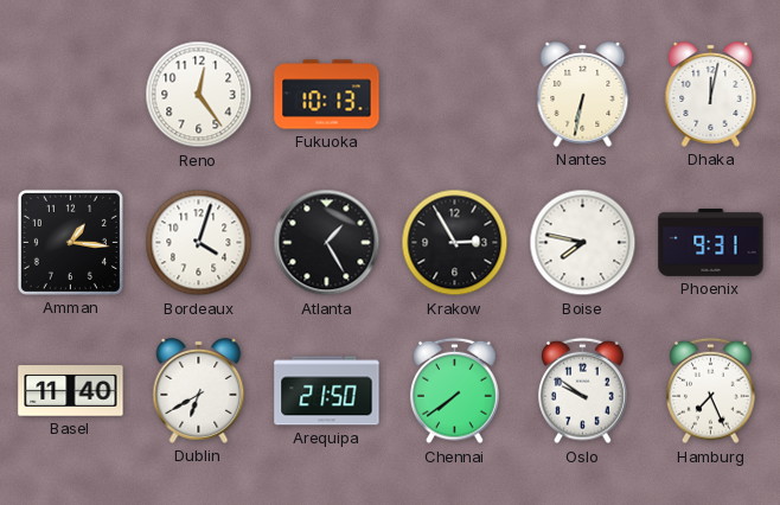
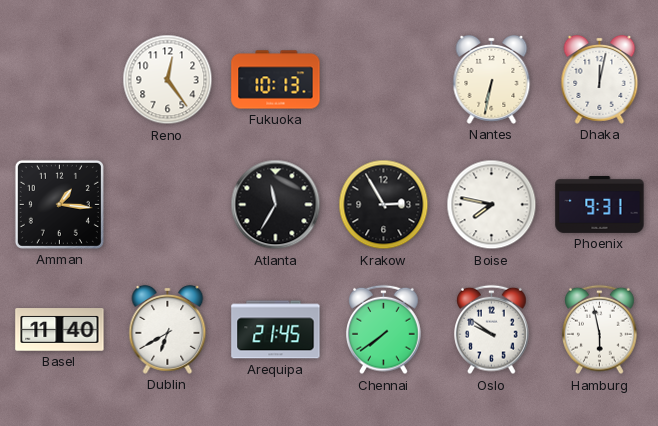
Bordeaux: 4:03 -> none (199, 243)
Atlanta: 1:25 -> 11:35 (276, 205)
Arequipa: 21:50 -> 21:45 (276, 330)
Hamburg: 7:26 -> 5:58 (600, 330)
